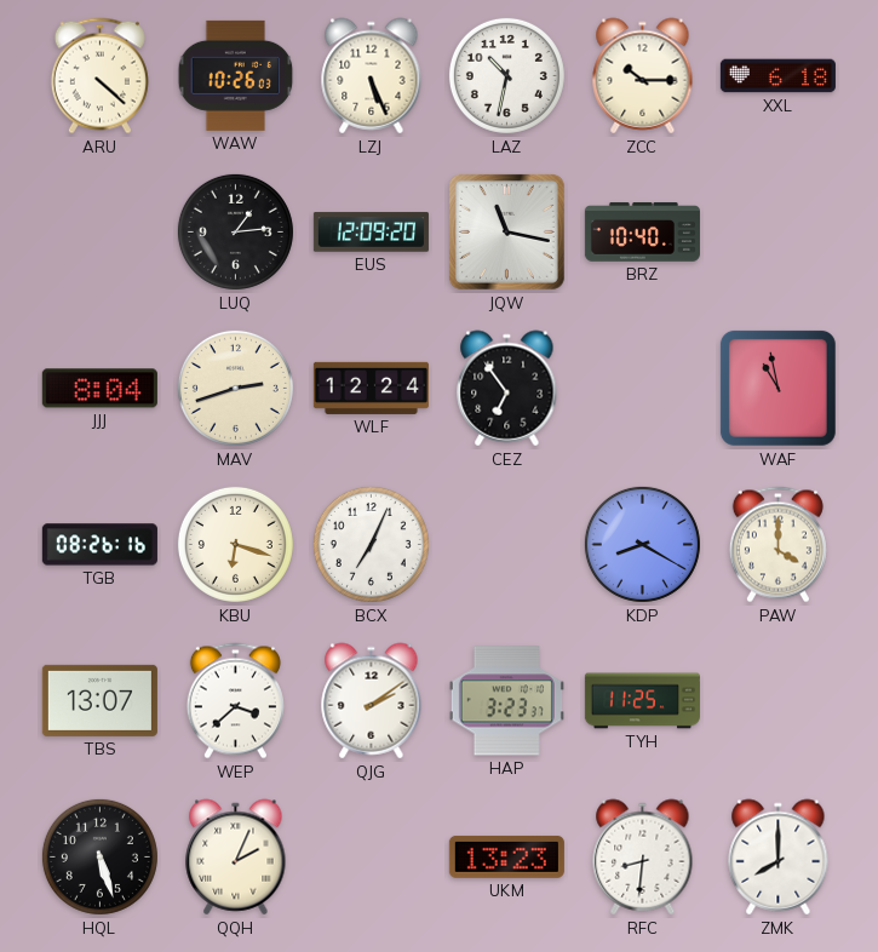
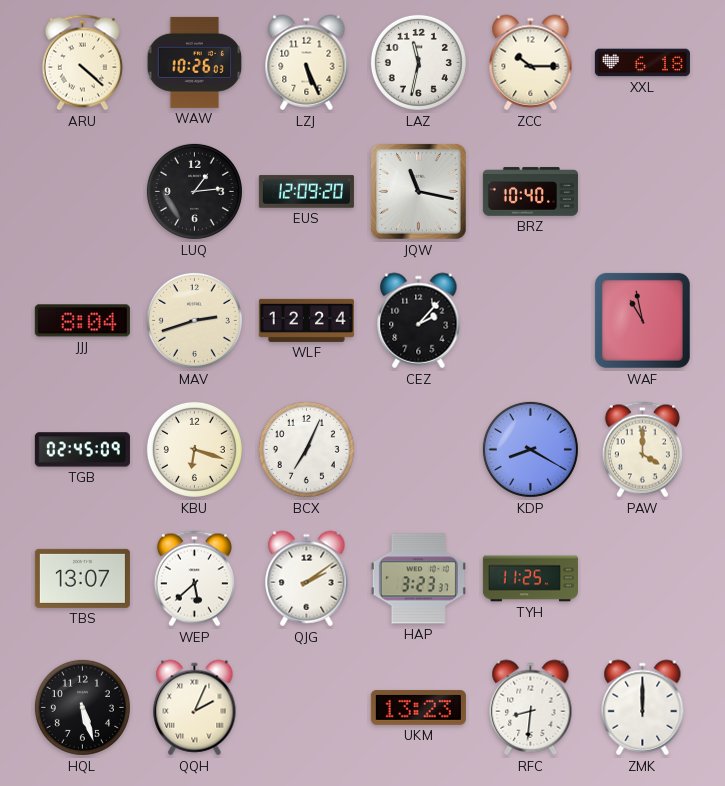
LAZ: 10:32 -> 11:32 (418, 62)
CEZ: 6:54 -> 2:07 (419, 321)
TGB: 08:26 -> 02:45 (82, 450)
WEP: 3:38 -> 5:38 (194, 579)
ZMK: 8:00 -> 12:00 (643, 708)
